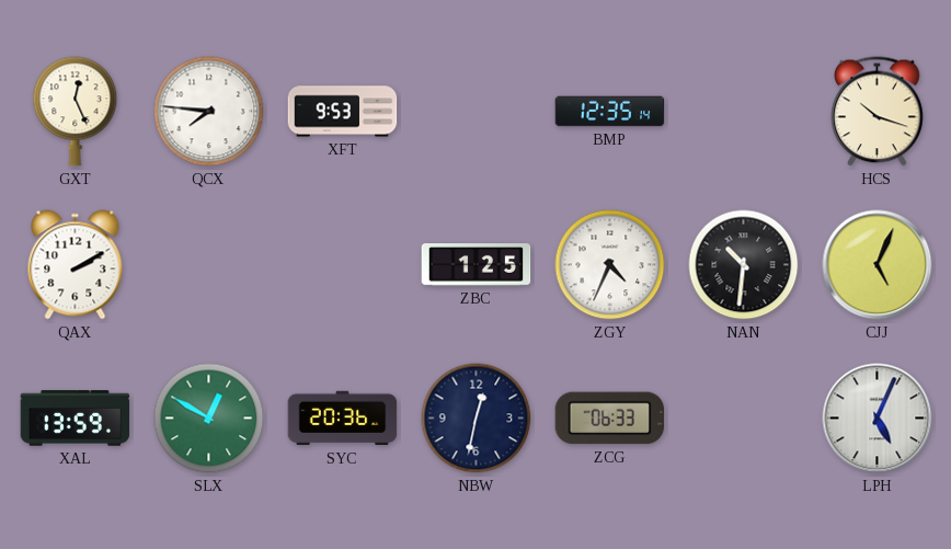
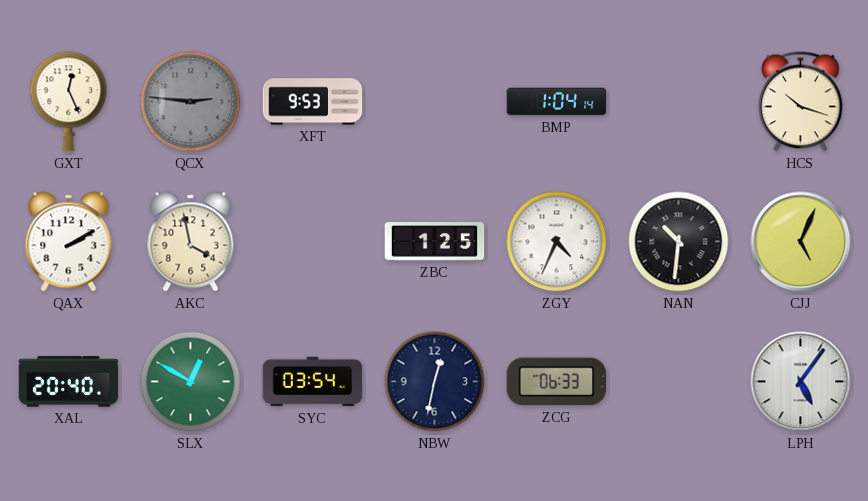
QCX: 7:46 -> 2:46 (191, 102)
QCX dial: white -> grey (191, 102)
BMP: 12:35 -> 1:04 (557, 102)
AKC: none -> 3:58 (191, 242)
XAL: 13:59 -> 20:40 (69, 382)
SYC: 20:36 -> 03:54 (313, 382)
LPH: 5:04 -> 5:06 (801, 382)
